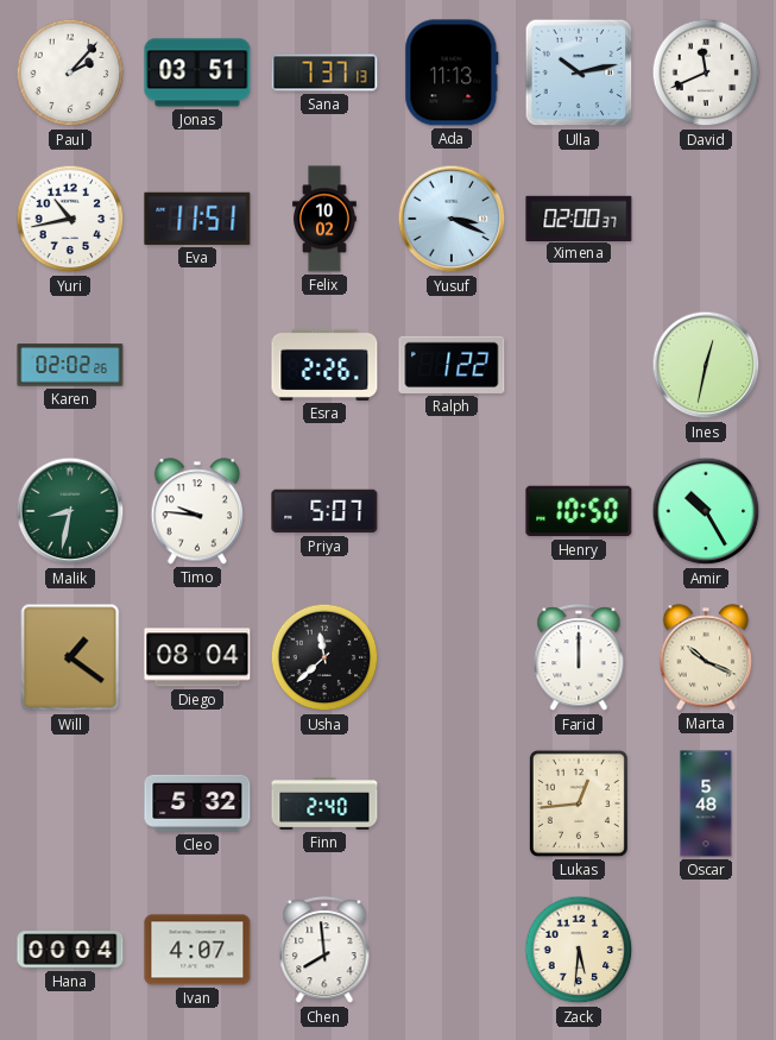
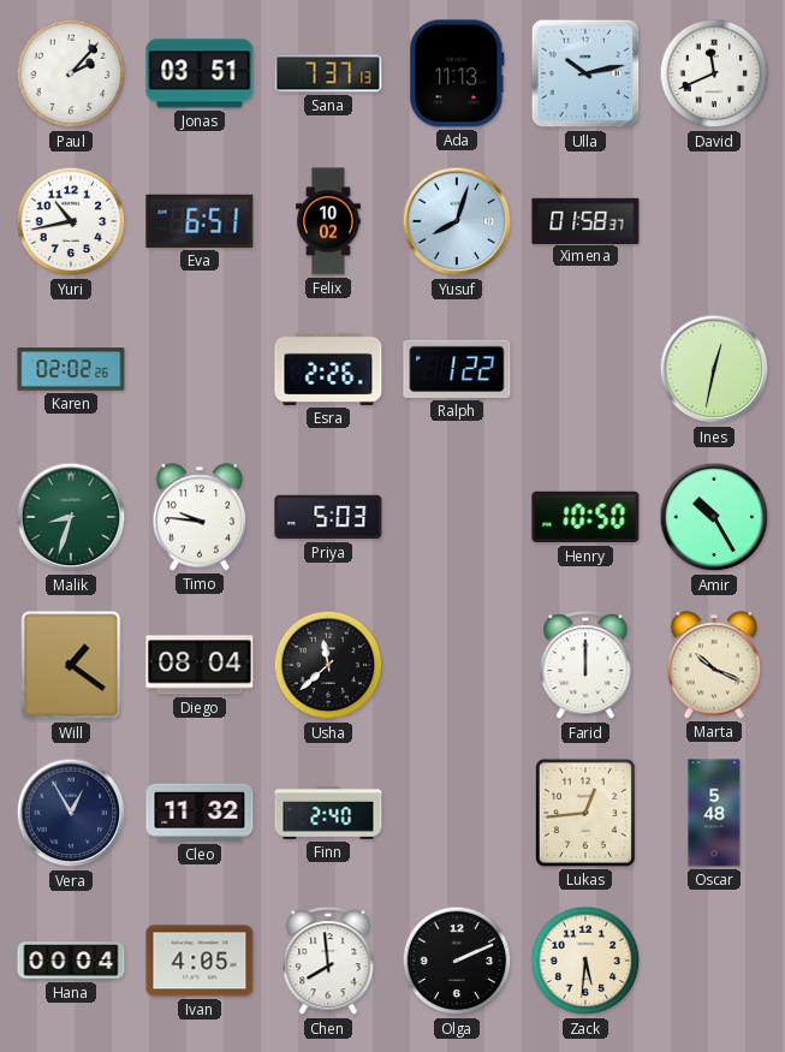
Eva: 11:51 -> 6:51 (200, 221)
Yusuf: 3:19 -> 8:03 (457, 221)
Ximena: 02:00 -> 01:58 (585, 220)
Malik: 8:32 -> 8:33 (71, 517)
Priya: 5:07 -> 5:03 (328, 517)
Vera: none -> 12:55 (71, 813)
Cleo: 5:32 -> 11:32 (200, 813)
Ivan: 4:07 -> 4:05 (200, 961)
Olga: none -> 2:11 (457, 961)
